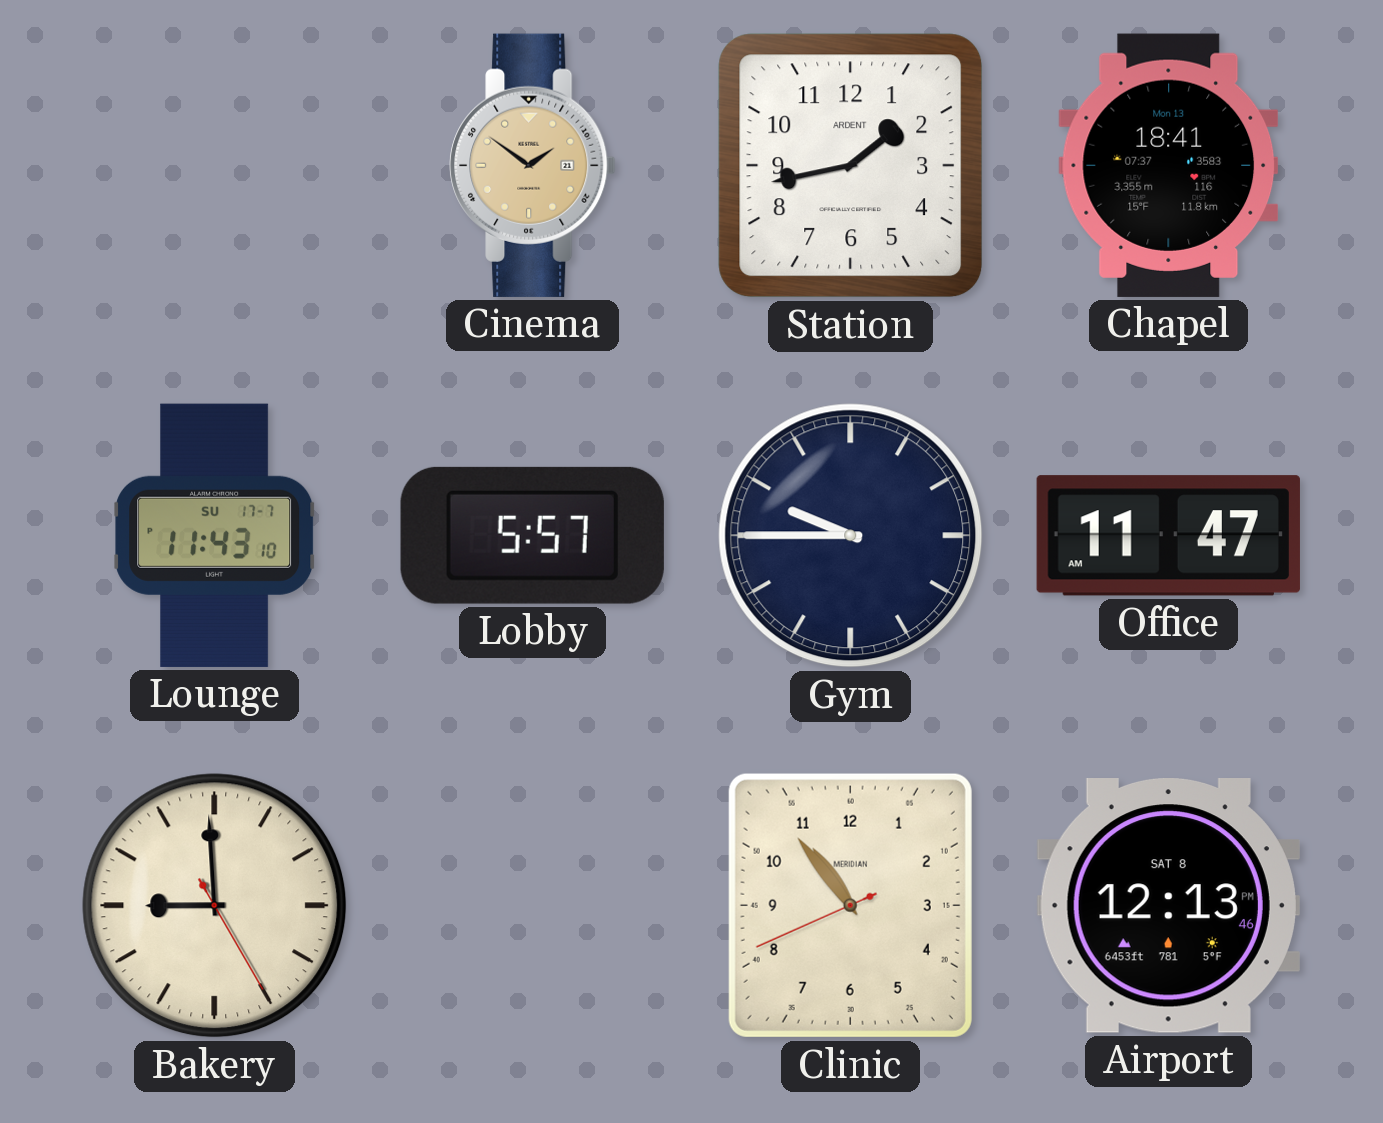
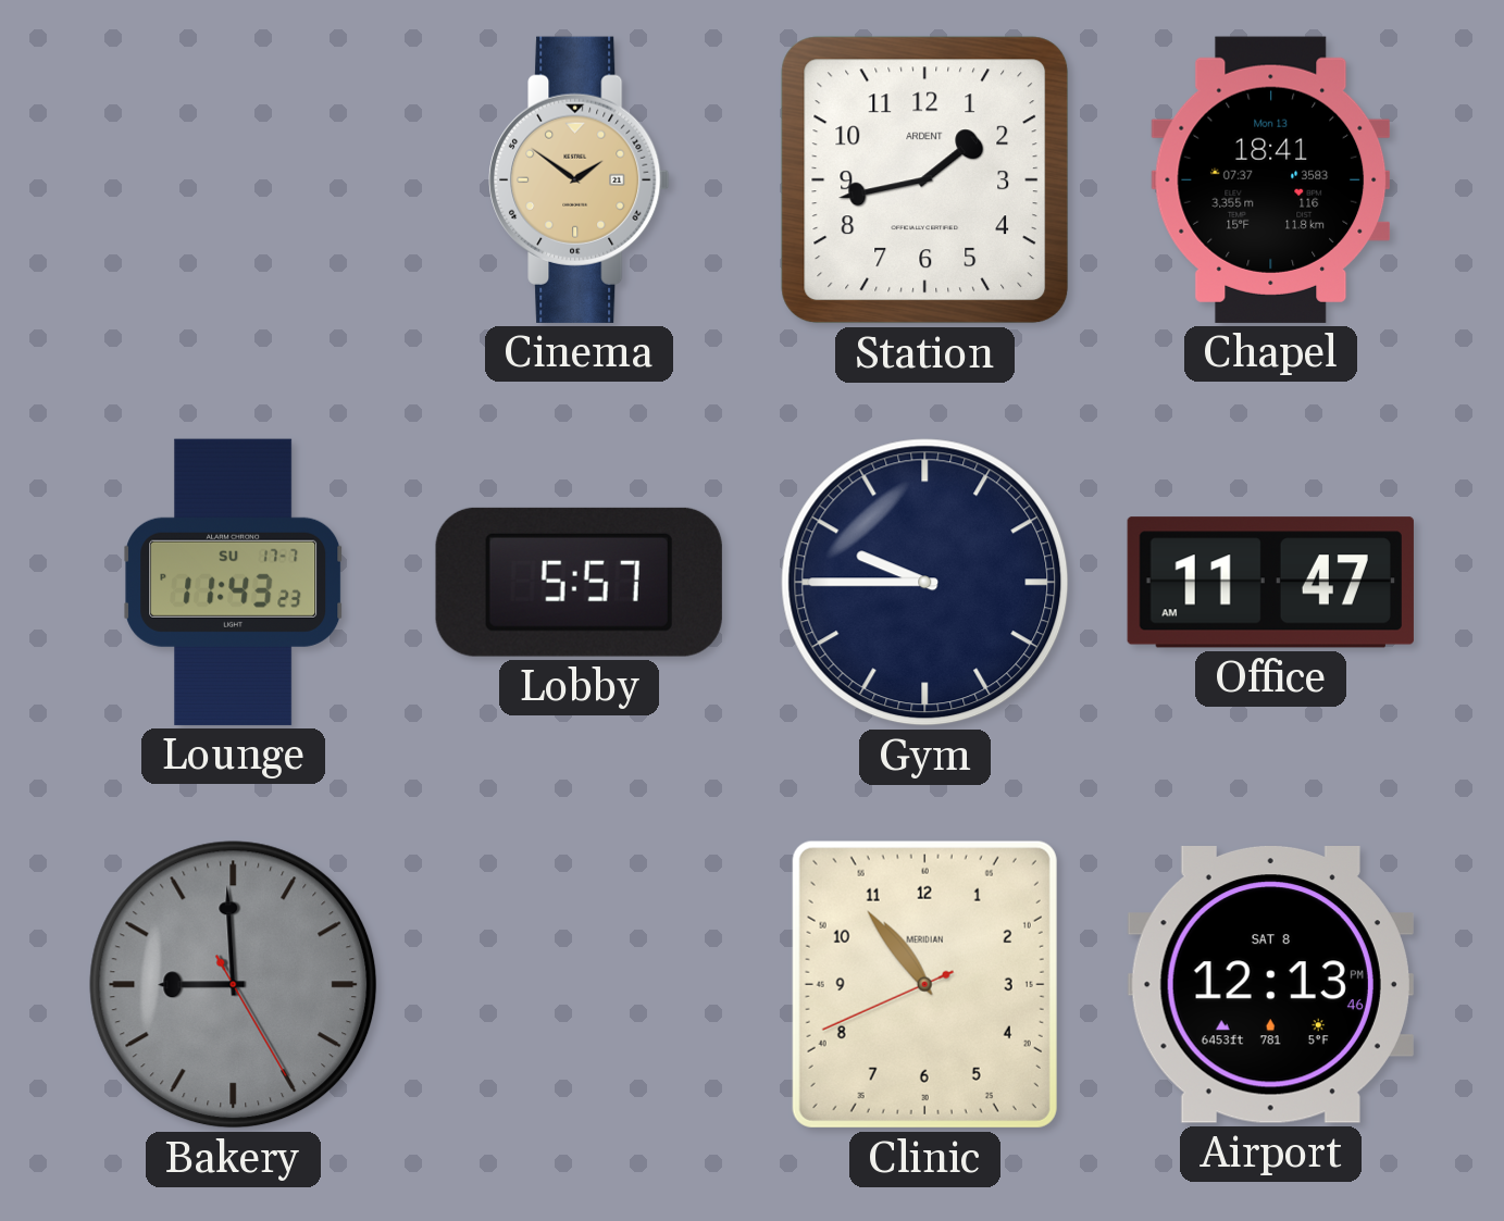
Lounge: 11:43:10 -> 11:43:23 (234, 582)
Bakery dial: cream -> grey (234, 985)
